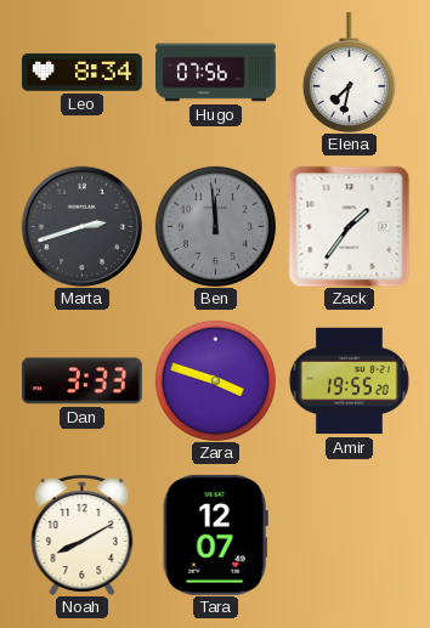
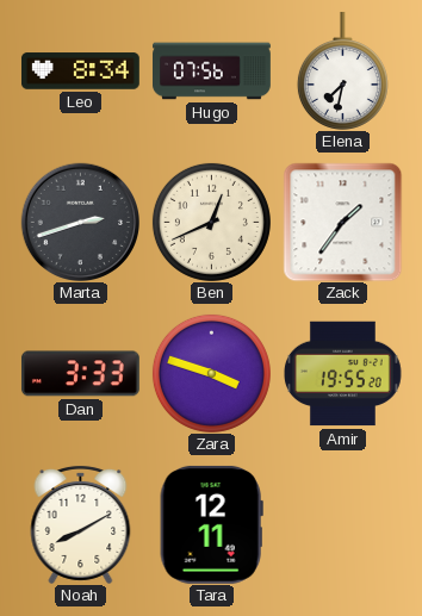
Ben: 11:59 -> 12:41 (211, 222)
Ben dial: grey -> cream (211, 222)
Tara: 12:07 -> 12:11 (211, 524)
